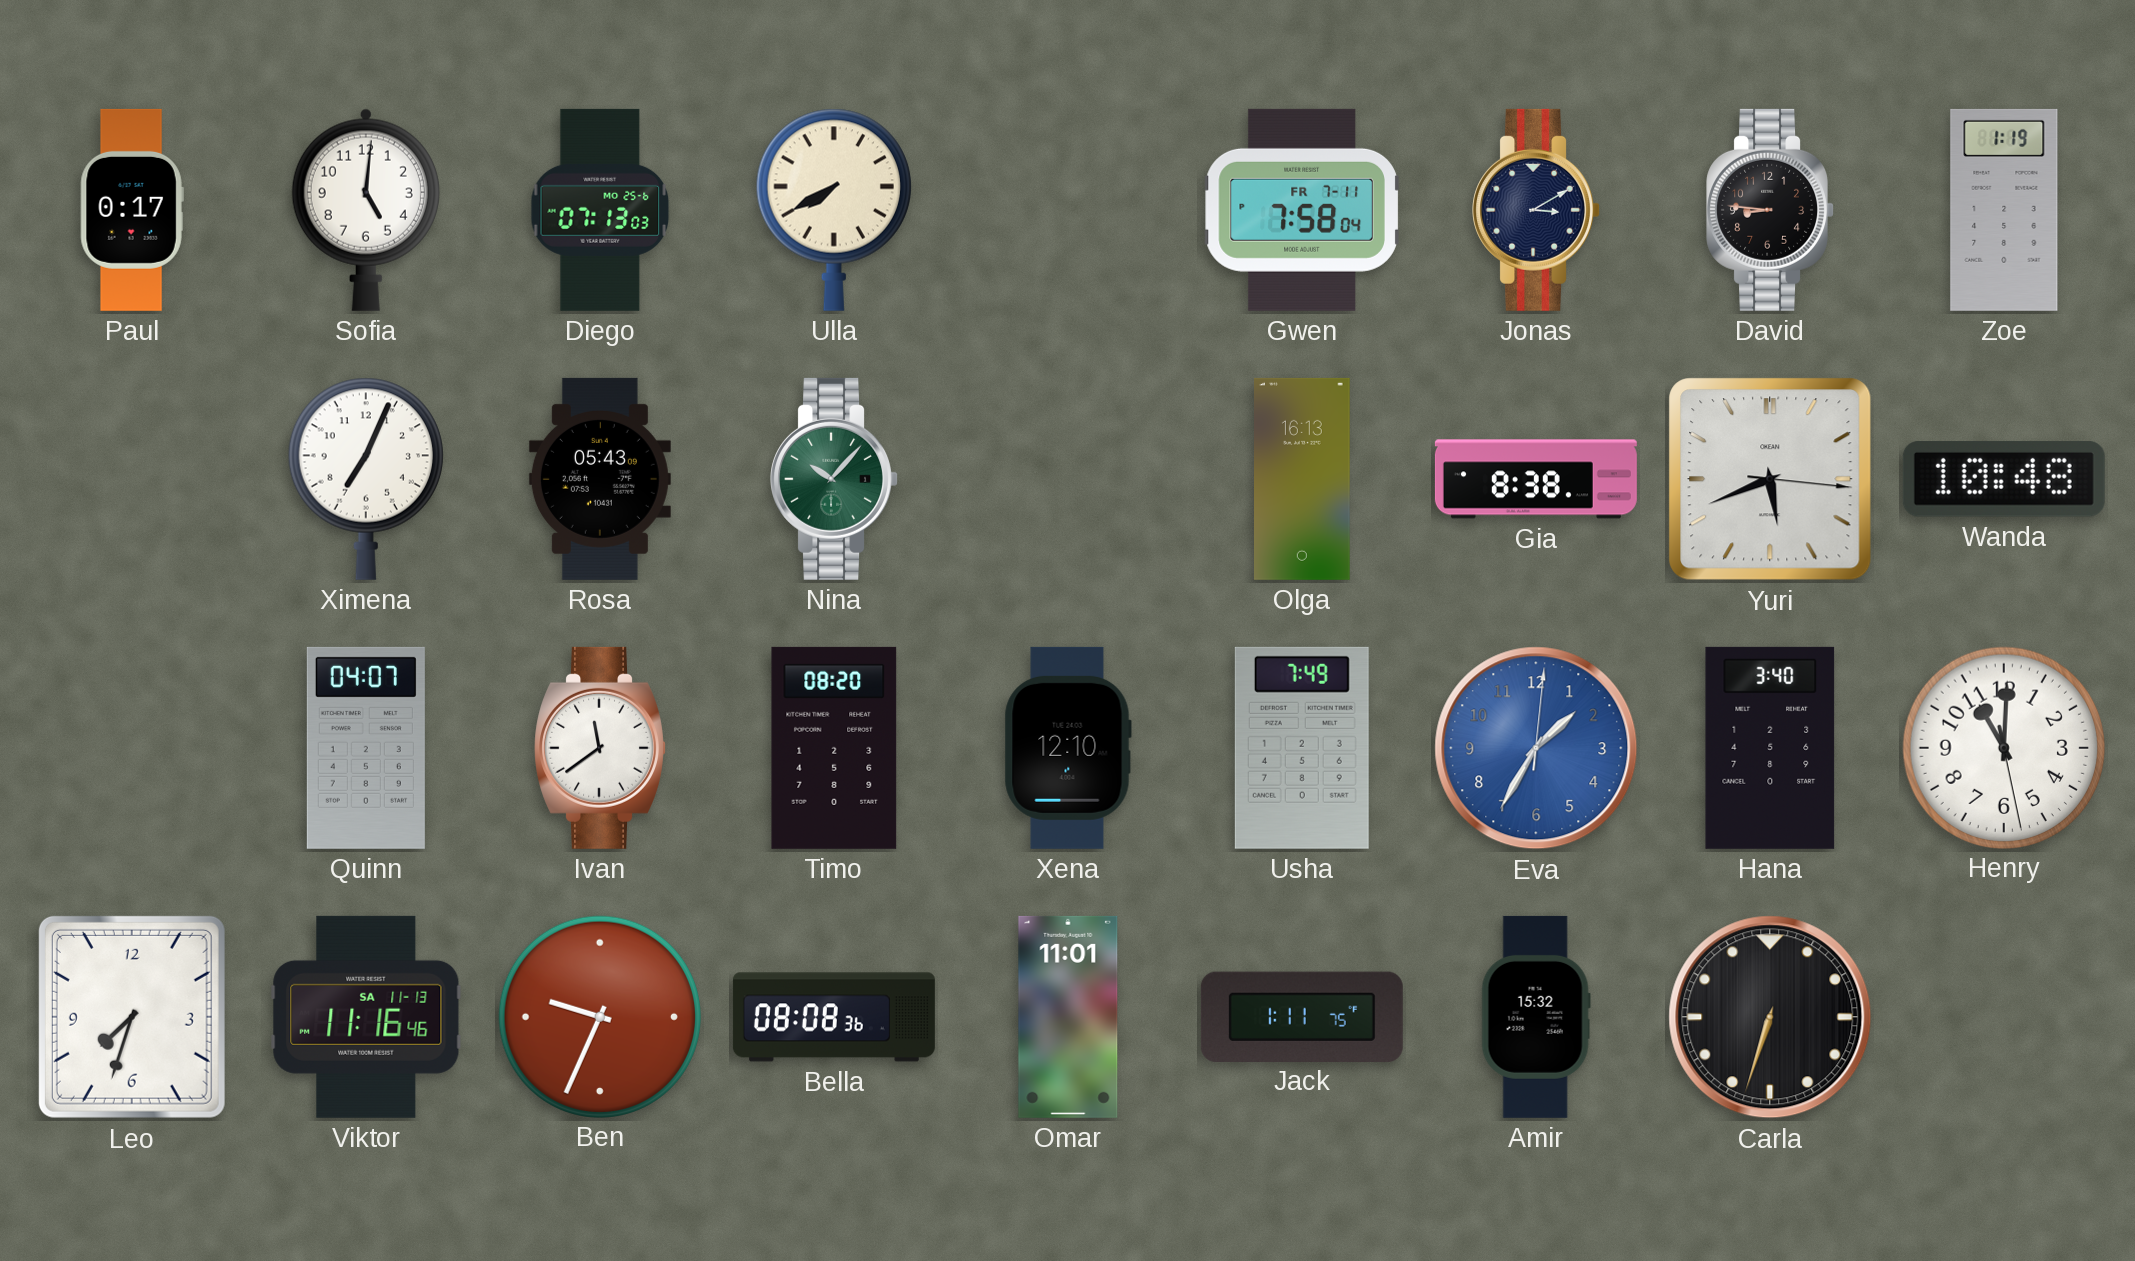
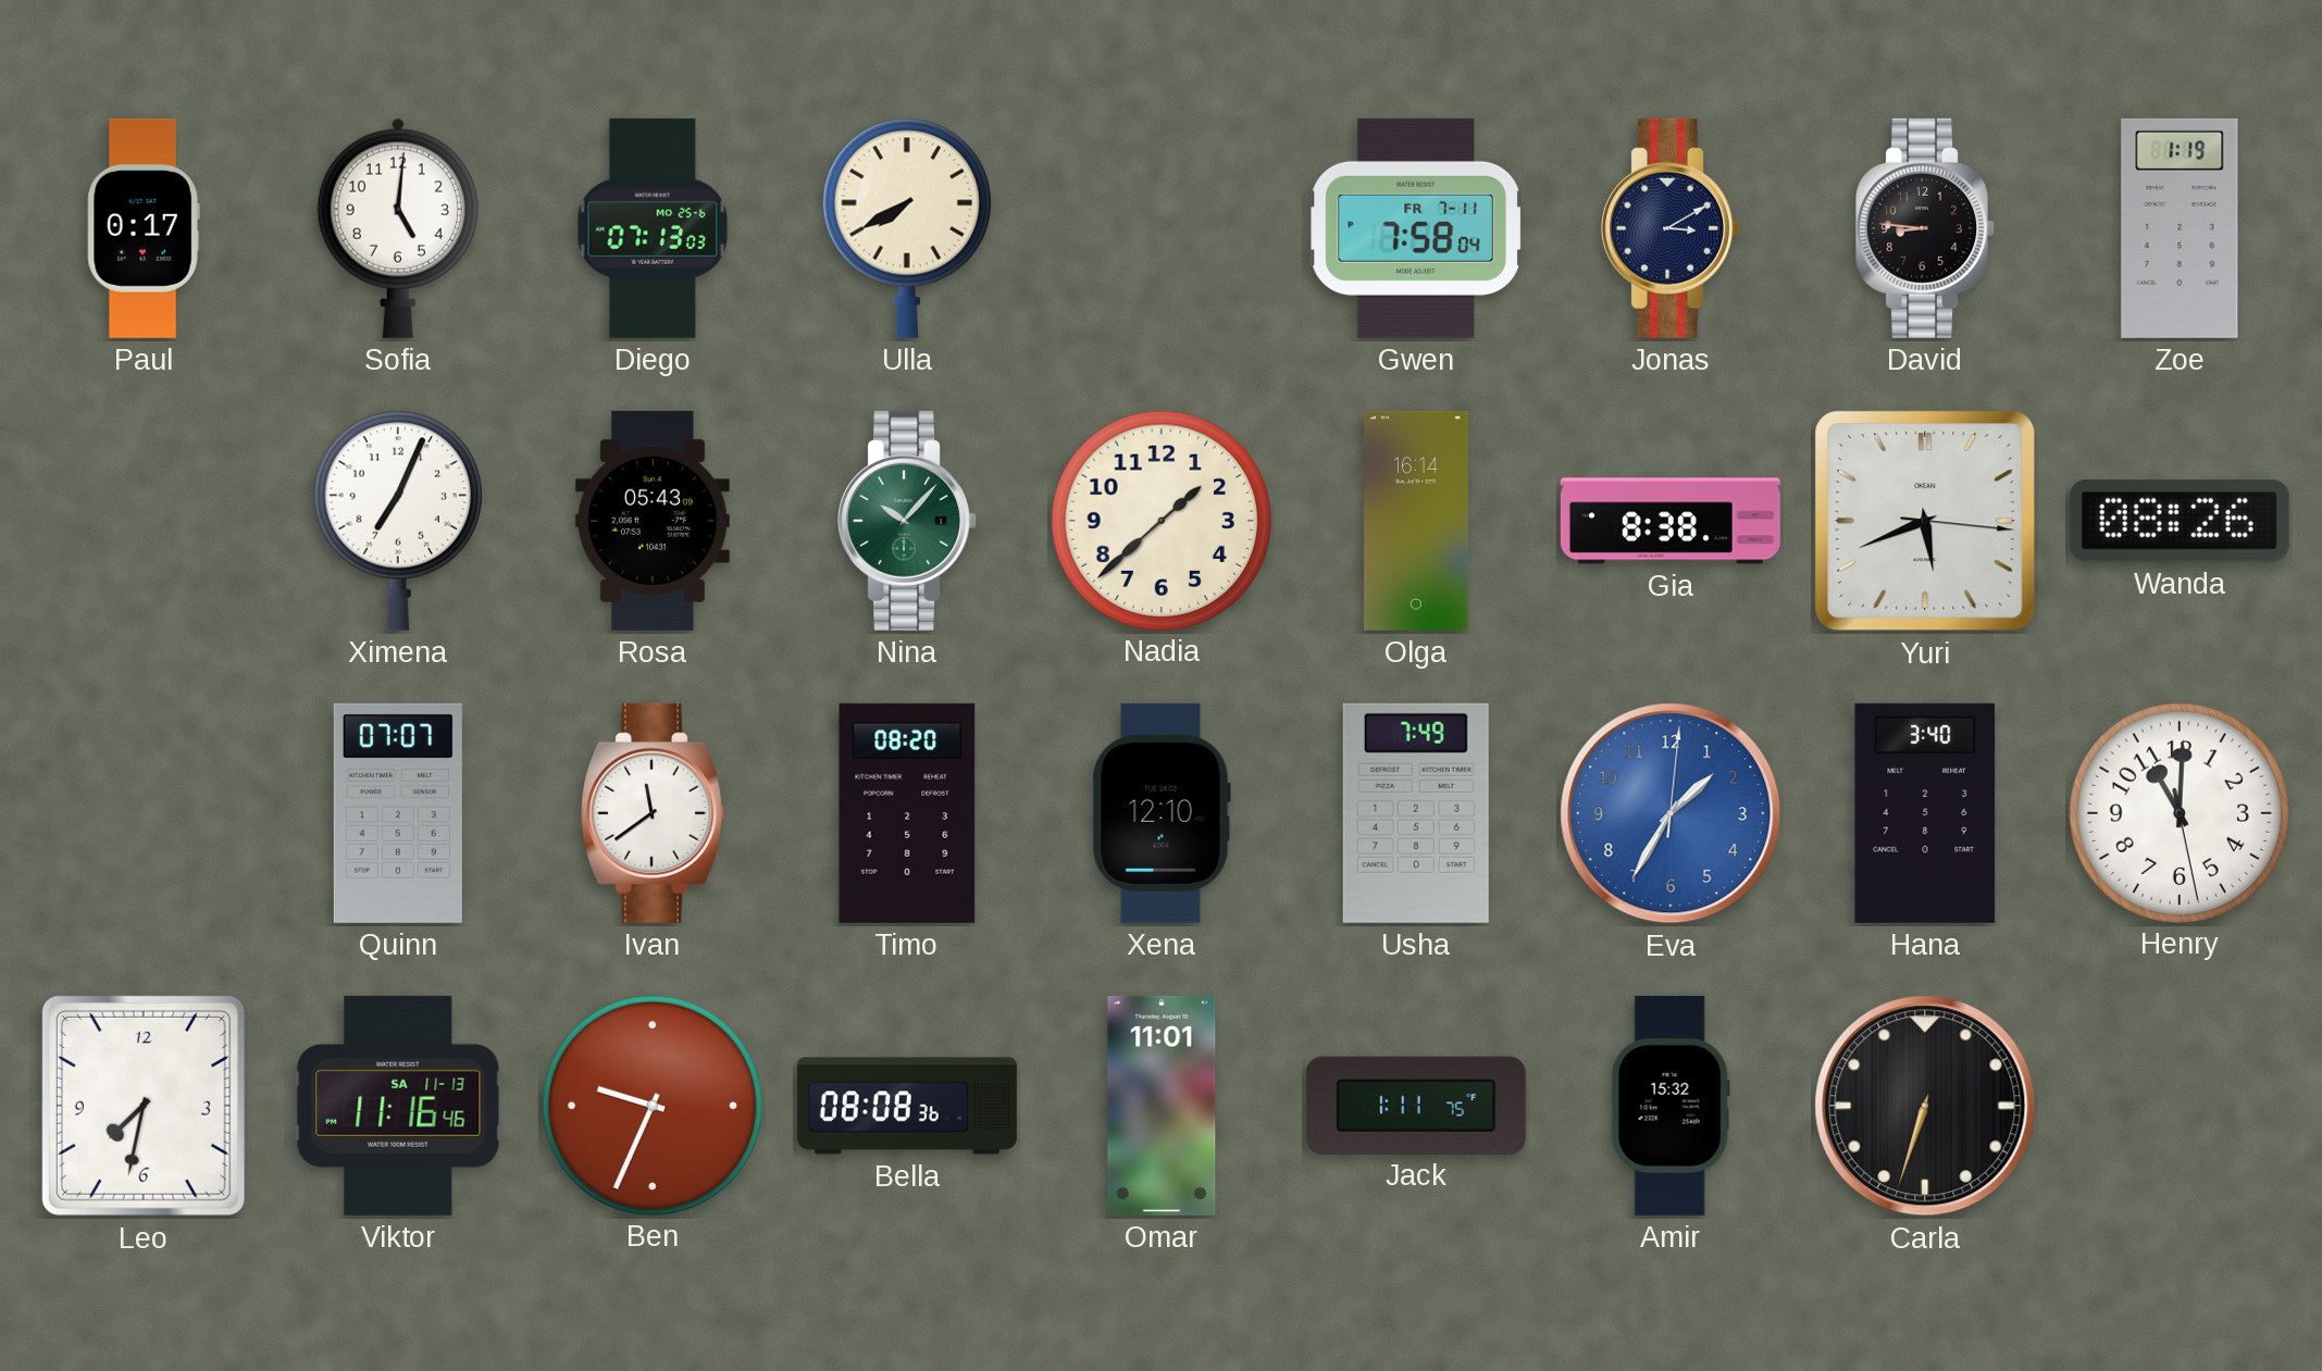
Nadia: none -> 1:38 (1160, 520)
Olga: 16:13 -> 16:14 (1417, 521)
Wanda: 10:48 -> 08:26 (2180, 522)
Quinn: 04:07 -> 07:07 (398, 813)
Leo: 7:33 -> 7:32 (144, 1106)
